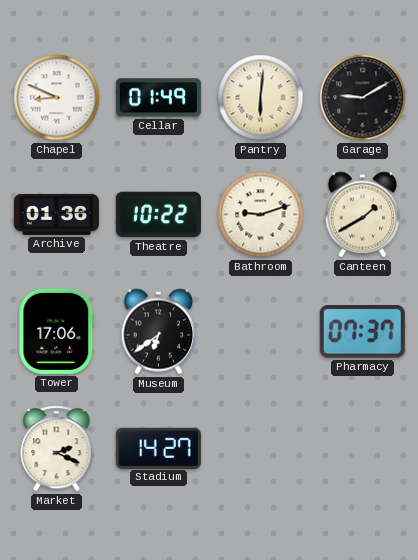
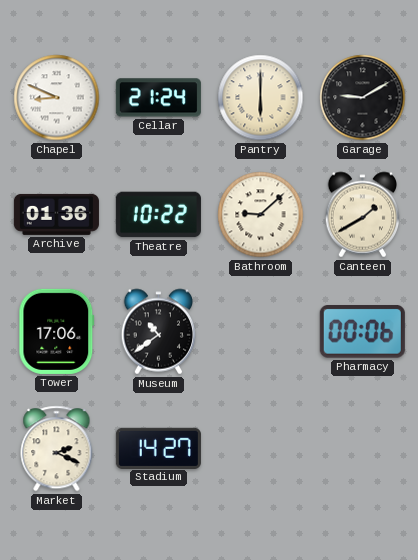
Cellar: 01:49 -> 21:24 (158, 98)
Pantry: 6:01 -> 6:00 (261, 98)
Bathroom: 9:12 -> 9:08 (261, 215)
Museum: 6:39 -> 10:39 (159, 332)
Pharmacy: 07:37 -> 00:06 (362, 332)
